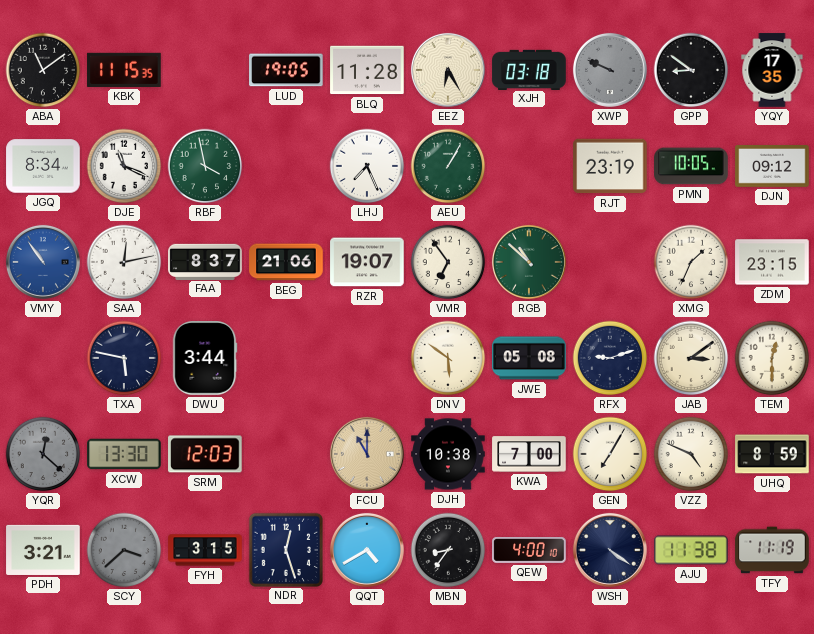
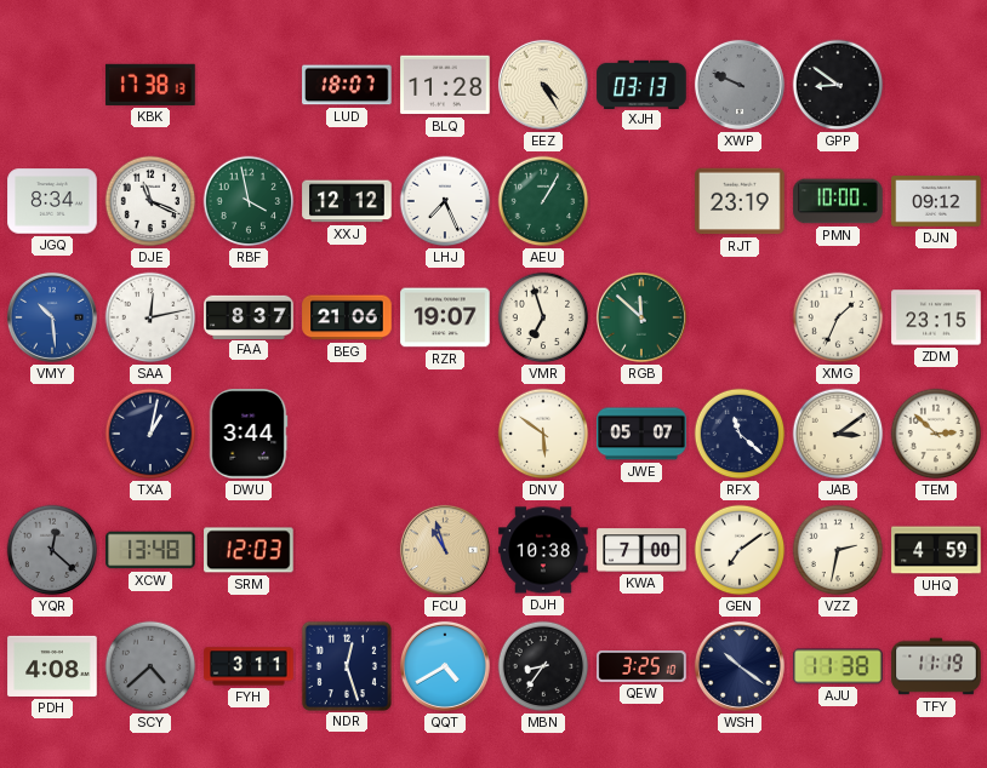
ABA: 11:09 -> none (43, 70)
KBK: 11:15 -> 17:38 (150, 85)
LUD: 19:05 -> 18:07 (347, 85)
EEZ: 6:25 -> 4:25 (543, 85)
XJH: 03:18 -> 03:13 (641, 84)
YQY: 17:35 -> none (772, 70)
XXJ: none -> 12:12 (347, 201)
PMN: 10:05 -> 10:00 (838, 201)
VMY: 10:54 -> 10:29 (52, 317)
VMR: 6:54 -> 6:57 (543, 317)
RGB: 10:52 -> 11:52 (641, 317)
TXA: 5:47 -> 1:02 (150, 434)
JWE: 05:08 -> 05:07 (641, 434)
RFX: 9:12 -> 11:22 (740, 434)
TEM: 12:30 -> 2:52 (936, 434)
XCW: 13:30 -> 13:48 (150, 550)
FCU: 11:00 -> 10:57 (445, 550)
GEN: 7:05 -> 7:09 (740, 550)
VZZ: 4:49 -> 2:32 (838, 550)
UHQ: 8:59 -> 4:59 (936, 550)
PDH: 3:21 -> 4:08 (52, 666)
SCY: 3:38 -> 4:38 (150, 666)
FYH: 3:15 -> 3:11 (249, 666)
QEW: 4:00 -> 3:25 (641, 667)
WSH: 4:21 -> 10:21 (740, 666)
